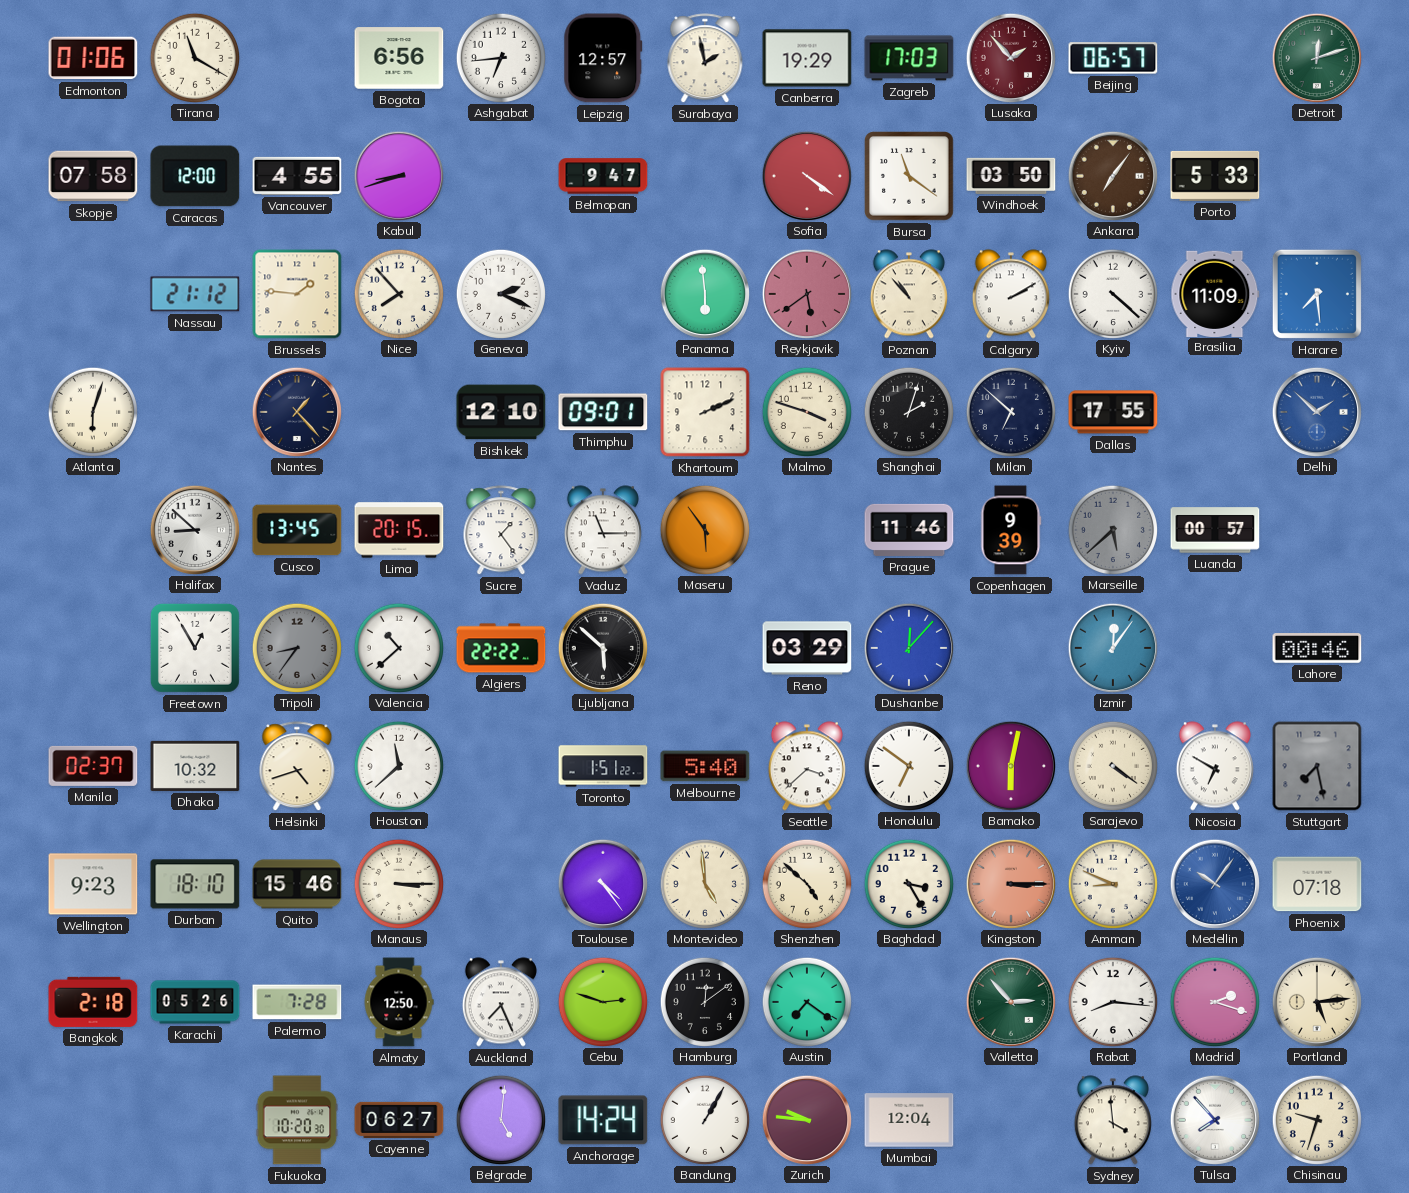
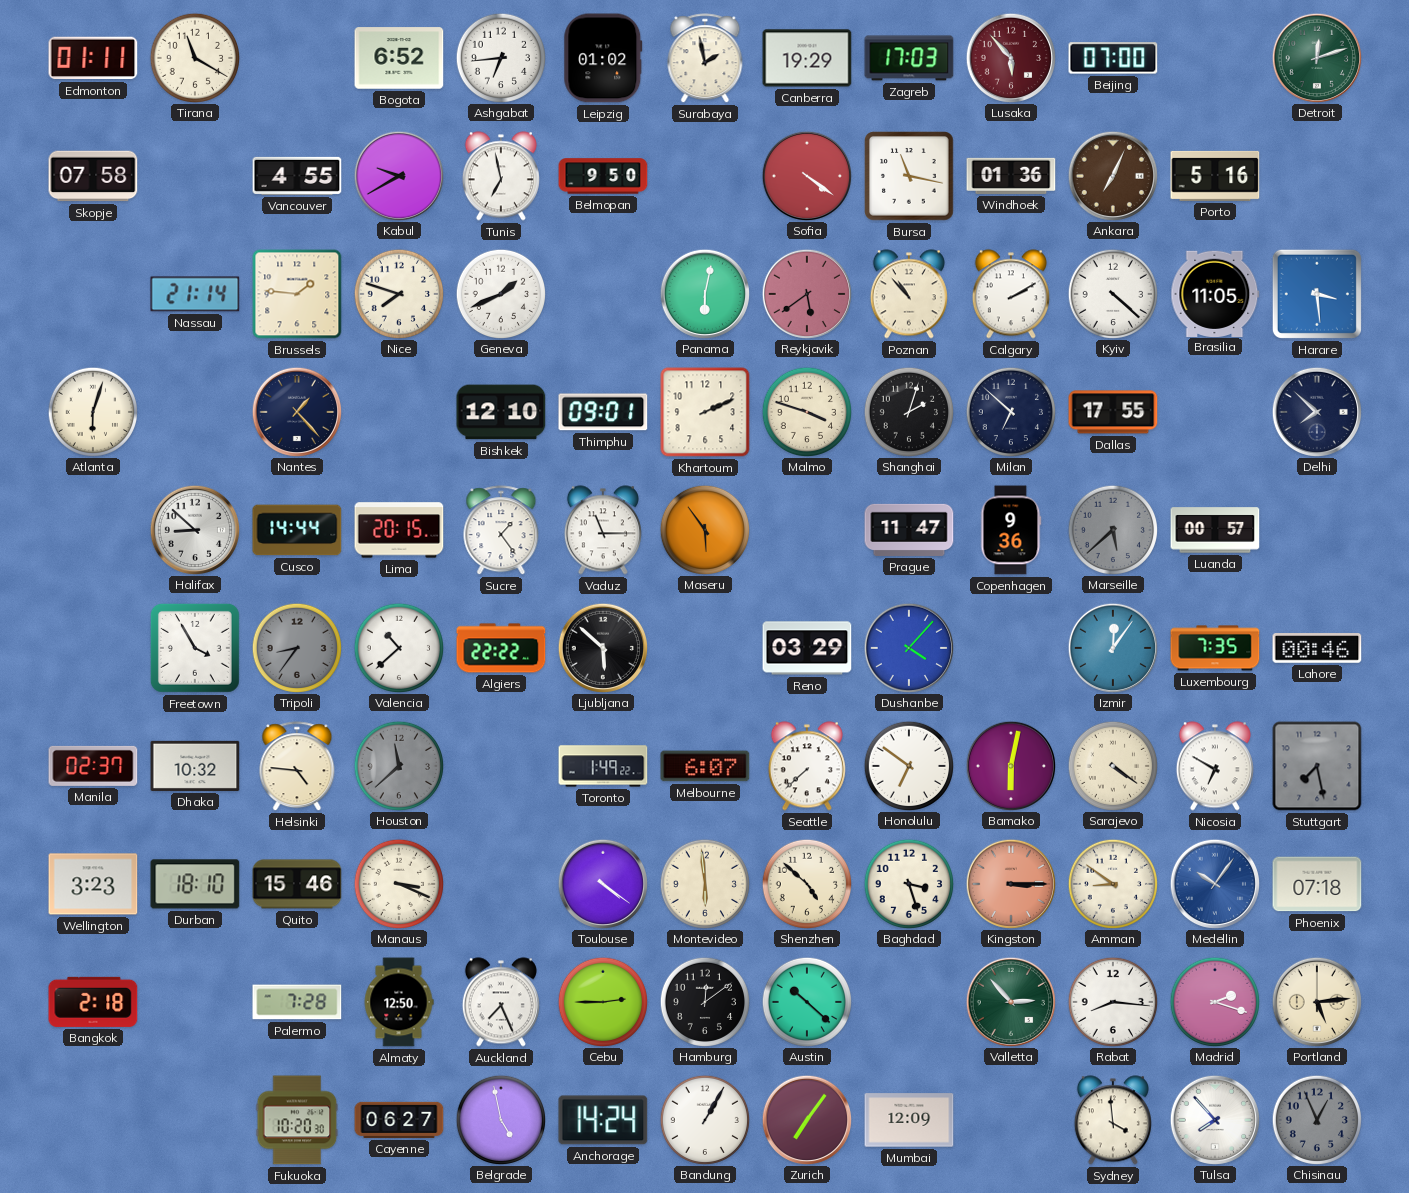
Edmonton: 01:06 -> 01:11 (93, 58)
Bogota: 6:56 -> 6:52 (399, 58)
Leipzig: 12:57 -> 01:02 (603, 58)
Lusaka: 1:53 -> 5:53 (1010, 57)
Beijing: 06:57 -> 07:00 (1113, 58)
Caracas: 12:00 -> none (195, 176)
Kabul: 8:42 -> 9:40 (398, 175)
Tunis: none -> 6:58 (501, 176)
Belmopan: 9:47 -> 9:50 (603, 176)
Bursa: 11:21 -> 11:17 (909, 176)
Windhoek: 03:50 -> 01:36 (1011, 176)
Ankara: 7:06 -> 7:04 (1112, 175)
Porto: 5:33 -> 5:16 (1215, 176)
Nassau: 21:12 -> 21:14 (195, 294)
Nice: 7:53 -> 7:48 (398, 293)
Geneva: 2:19 -> 1:41 (500, 293)
Panama: 5:59 -> 6:02 (704, 293)
Brasilia: 11:09 -> 11:05 (1215, 293)
Harare: 7:29 -> 3:29 (1317, 294)
Delhi: 1:52 -> 7:52 (1316, 411)
Delhi dial: blue -> navy (1316, 411)
Cusco: 13:45 -> 14:44 (297, 530)
Prague: 11:46 -> 11:47 (909, 530)
Copenhagen: 9:39 -> 9:36 (1011, 530)
Freetown: 12:55 -> 3:55 (195, 648)
Dushanbe: 12:07 -> 4:07 (908, 647)
Luxembourg: none -> 7:35 (1215, 648)
Helsinki: 4:42 -> 4:46 (297, 767)
Houston dial: white -> grey (398, 765)
Toronto: 1:51 -> 1:49 (603, 766)
Melbourne: 5:40 -> 6:07 (705, 766)
Seattle: 3:38 -> 7:38 (807, 766)
Wellington: 9:23 -> 3:23 (93, 884)
Manaus: 3:15 -> 3:19 (398, 883)
Toulouse: 4:24 -> 4:21 (602, 883)
Montevideo: 4:59 -> 5:59 (704, 883)
Baghdad: 3:25 -> 3:27 (908, 883)
Amman: 8:49 -> 8:51 (1112, 883)
Karachi: 05:26 -> none (195, 1002)
Cebu: 2:48 -> 2:45 (602, 1001)
Austin: 7:21 -> 10:22 (806, 1001)
Belgrade: 5:01 -> 4:58 (500, 1119)
Zurich: 9:46 -> 7:06 (806, 1119)
Mumbai: 12:04 -> 12:09 (909, 1120)
Chisinau: 9:33 -> 12:56 (1316, 1119)
Chisinau dial: cream -> grey (1316, 1119)
